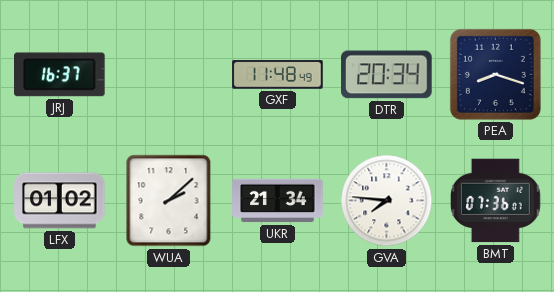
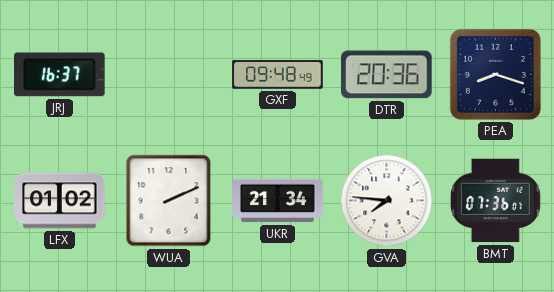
GXF: 11:48 -> 09:48 (278, 75)
DTR: 20:34 -> 20:36 (387, 75)
WUA: 2:08 -> 2:11 (169, 201)
